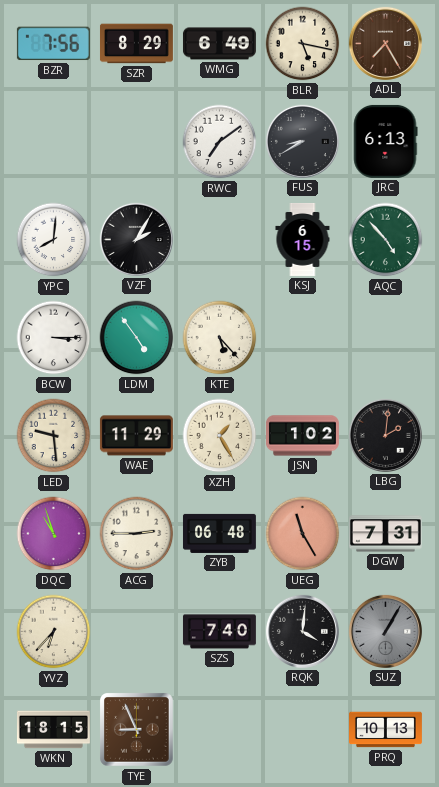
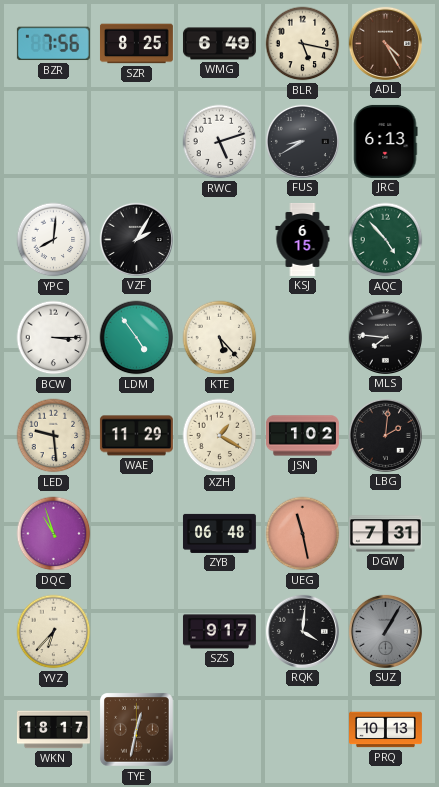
SZR: 8:29 -> 8:25 (136, 44)
ADL: 7:25 -> 4:25 (385, 43)
RWC: 7:09 -> 5:12 (220, 142)
MLS: none -> 7:46 (385, 337)
XZH: 1:25 -> 1:20 (220, 436)
ACG: 2:45 -> none (137, 534)
UEG: 11:25 -> 11:28 (303, 534)
SZS: 7:40 -> 9:17 (220, 632)
WKN: 18:15 -> 18:17 (53, 730)
TYE: 8:56 -> 12:32 (137, 730)
